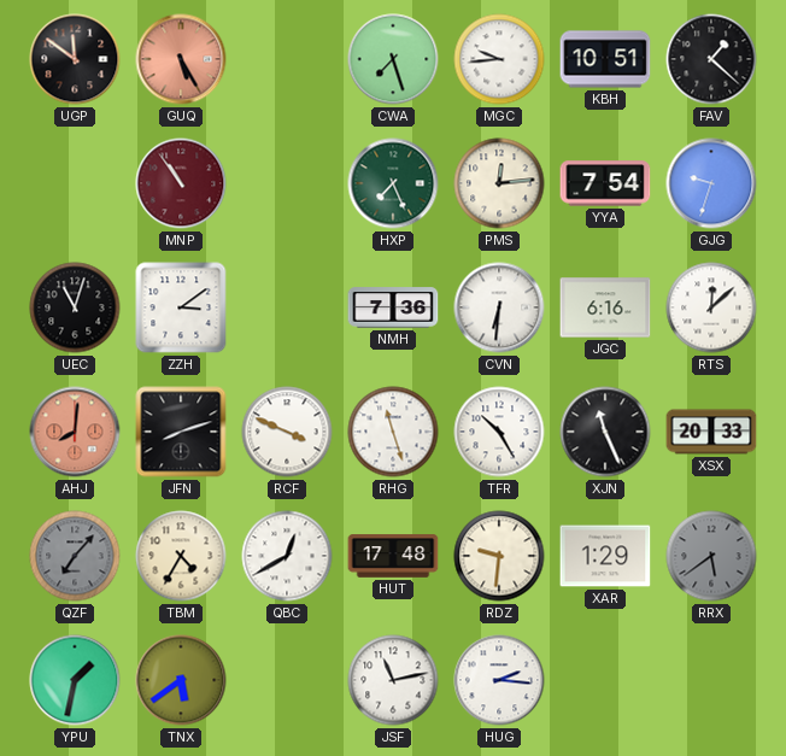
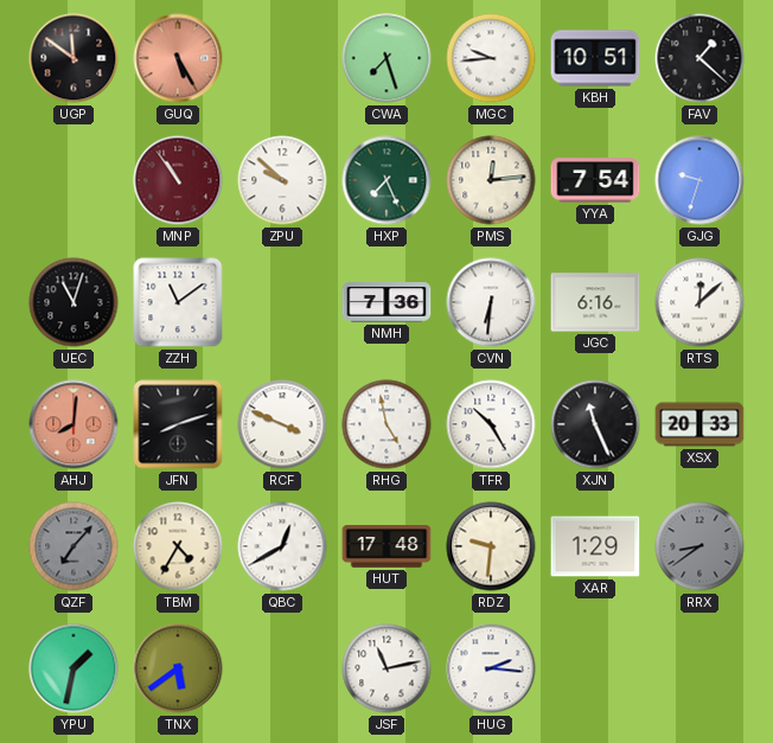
ZPU: none -> 9:52 (282, 180)
ZZH: 3:09 -> 11:09 (178, 302)
RHG: 11:27 -> 4:58 (386, 424)
RRX: 5:39 -> 8:39 (699, 546)
